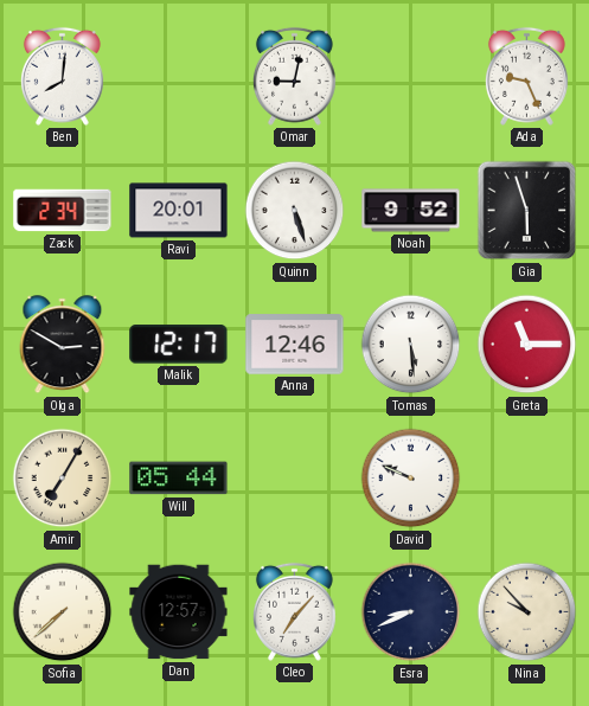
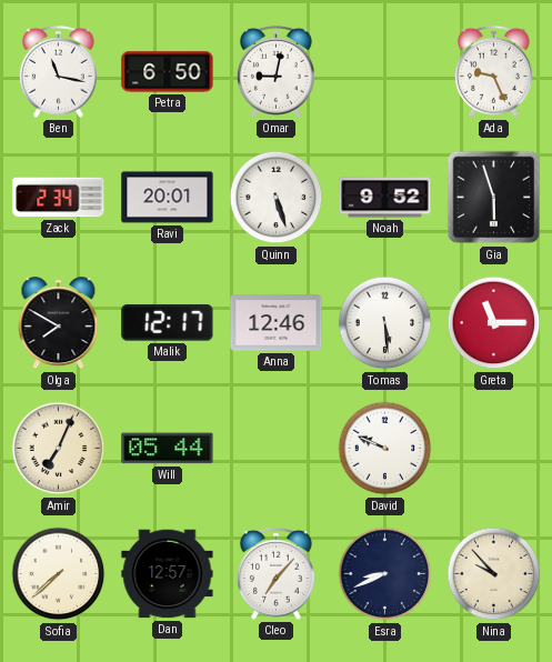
Ben: 8:01 -> 11:17 (58, 71)
Petra: none -> 6:50 (168, 72)
Olga: 2:50 -> 7:50 (59, 323)
Amir: 7:05 -> 7:04 (59, 449)
